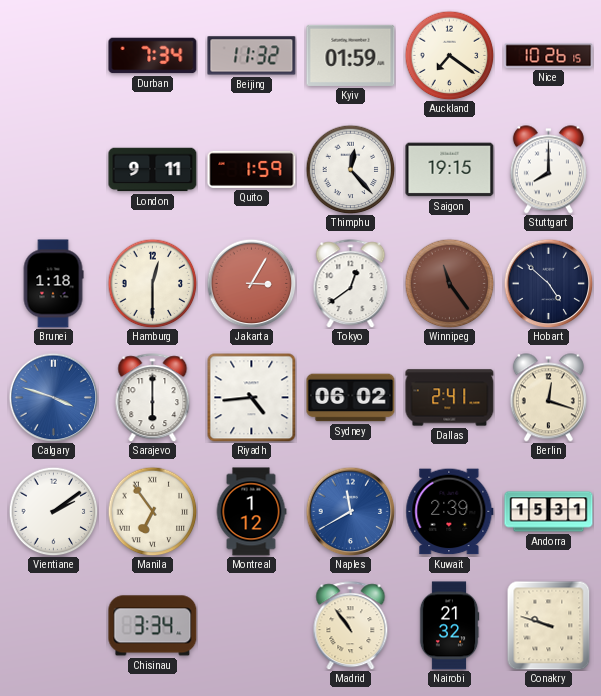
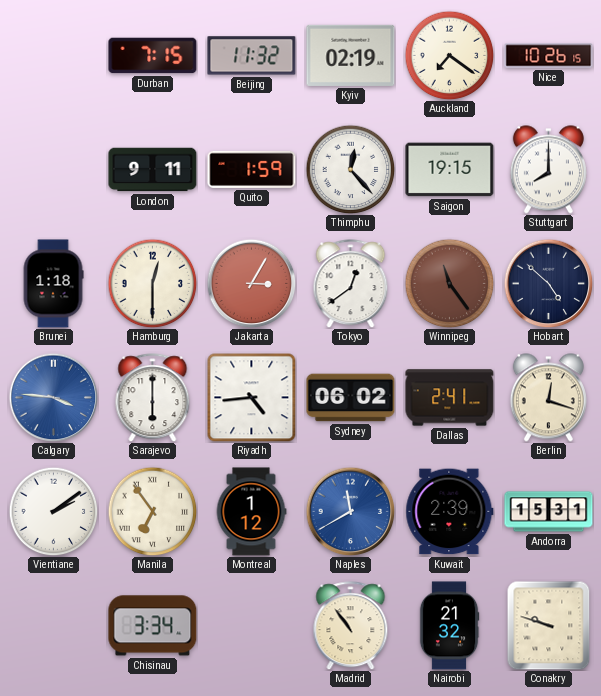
Durban: 7:34 -> 7:15 (153, 56)
Kyiv: 01:59 -> 02:19 (351, 55)
Calgary: 3:48 -> 3:46 (53, 397)
